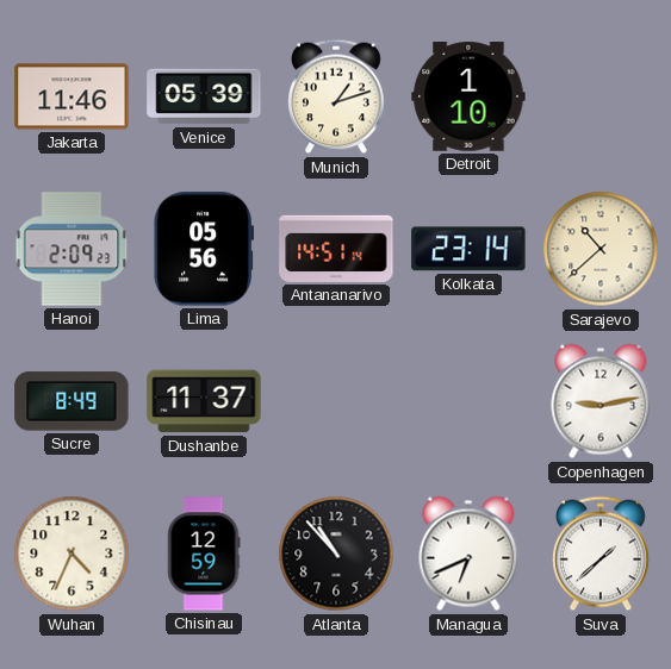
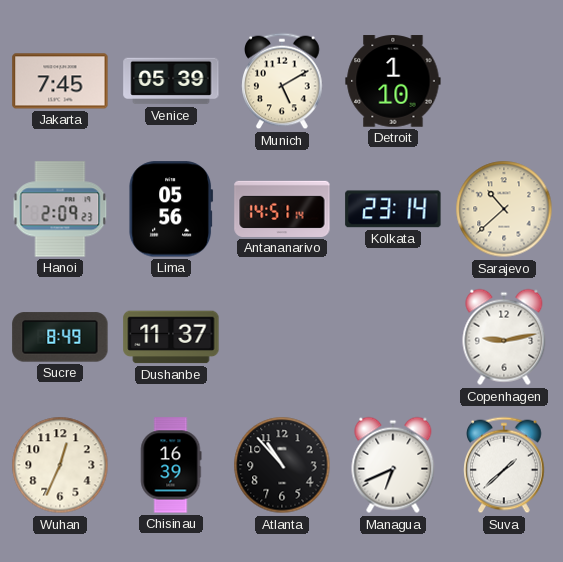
Jakarta: 11:46 -> 7:45 (60, 81)
Munich: 1:12 -> 5:10 (282, 81)
Wuhan: 4:34 -> 12:34 (60, 465)
Chisinau: 12:59 -> 16:39 (171, 465)
